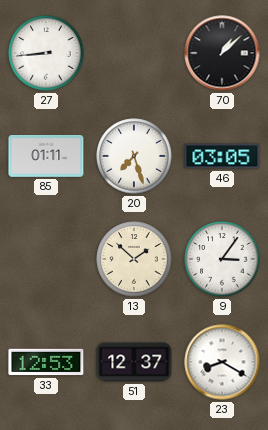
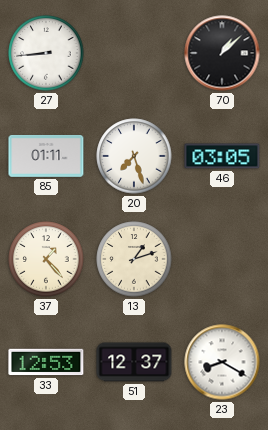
37: none -> 1:23 (46, 259)
13: 1:52 -> 1:12 (134, 259)
9: 3:06 -> none (222, 259)
